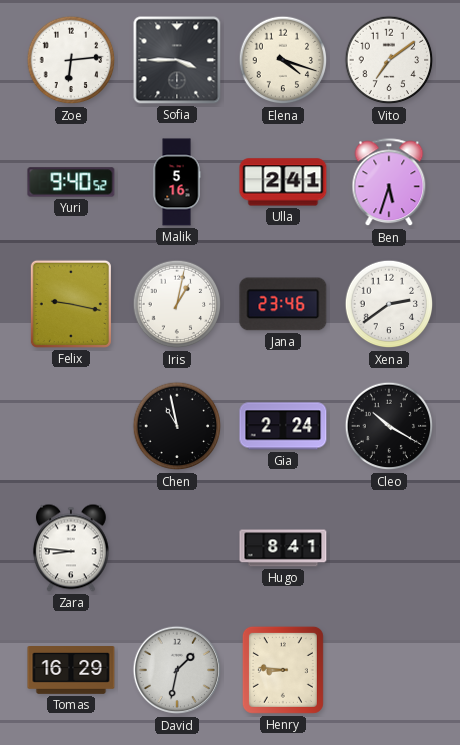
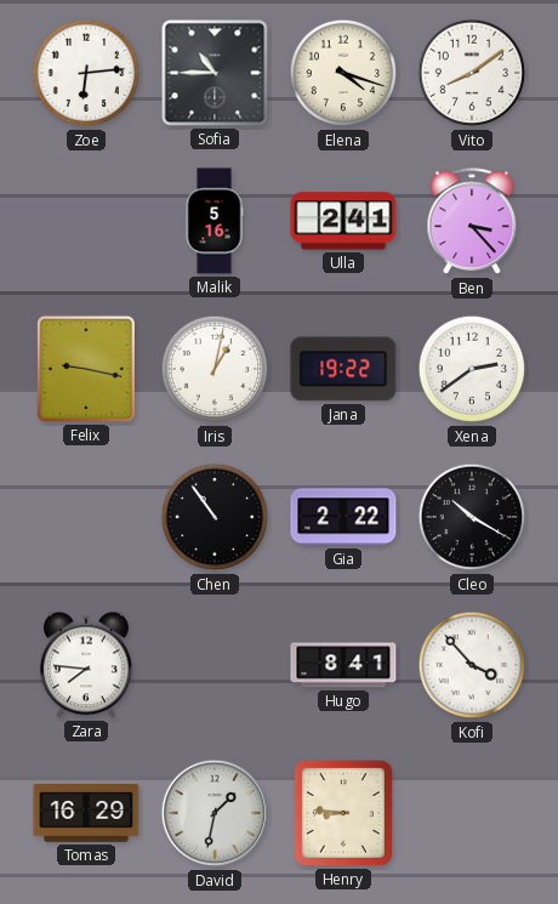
Sofia: 3:45 -> 10:45 (215, 73)
Vito: 7:09 -> 8:09 (472, 73)
Yuri: 9:40 -> none (71, 182)
Ben: 5:33 -> 3:23 (472, 222)
Jana: 23:46 -> 19:22 (343, 369)
Chen: 10:58 -> 10:54 (215, 517)
Gia: 2:24 -> 2:22 (343, 517)
Zara: 8:46 -> 7:46 (86, 665)
Kofi: none -> 3:53 (472, 665)
